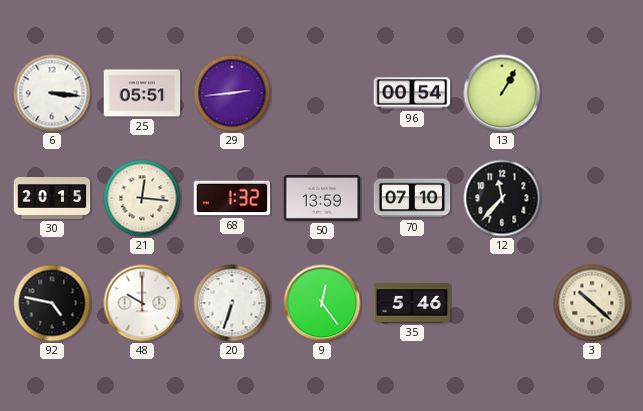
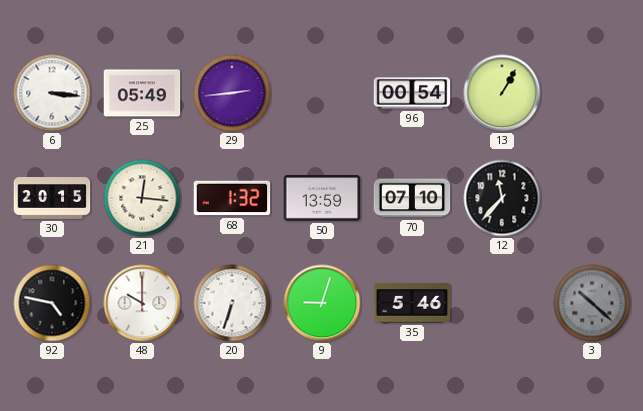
25: 05:51 -> 05:49 (142, 93)
9: 12:24 -> 9:03 (322, 303)
3 dial: cream -> grey (592, 303)
